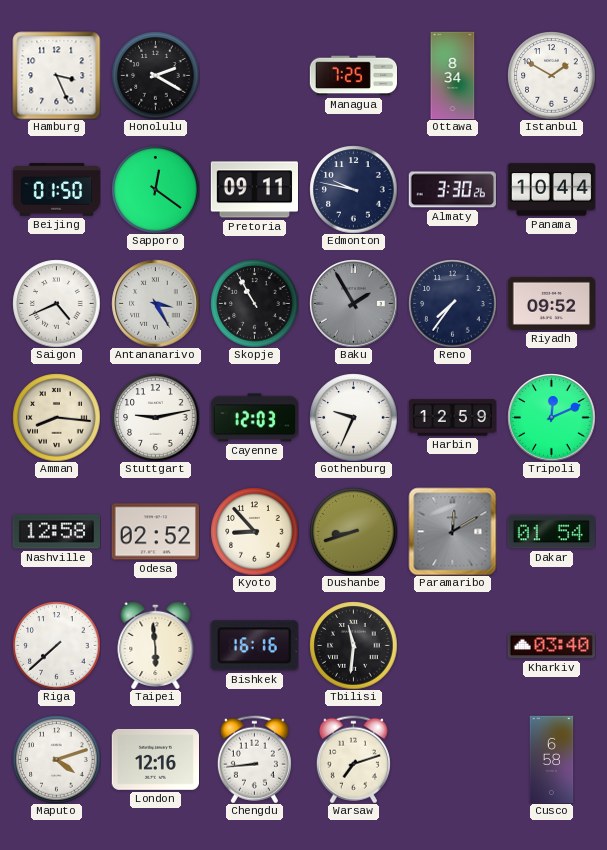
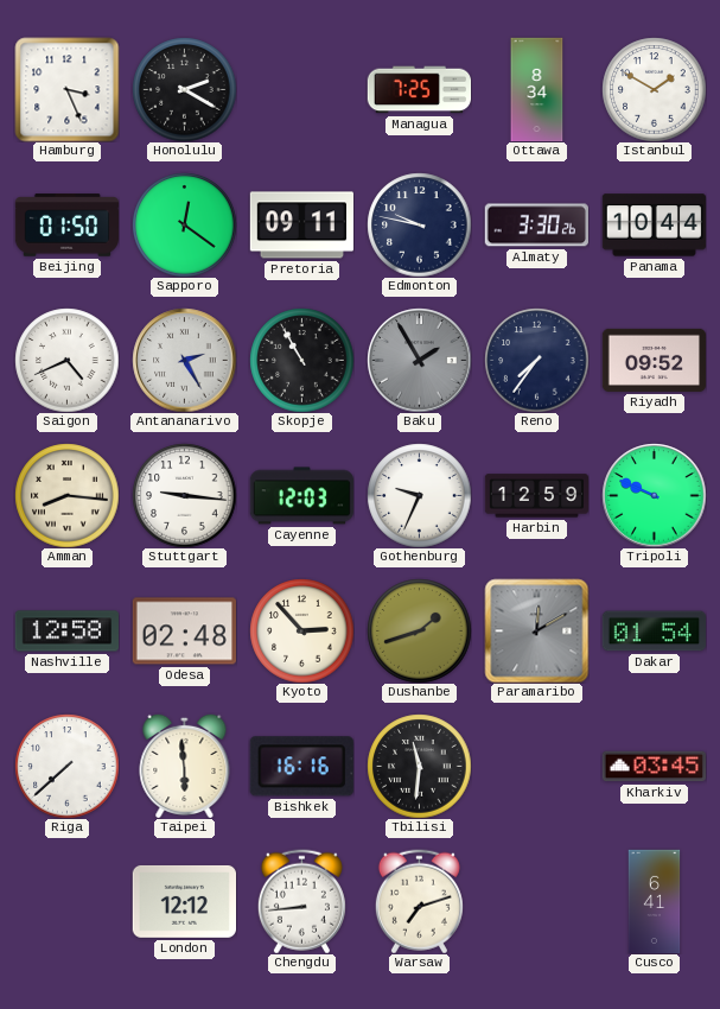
Antananarivo: 3:25 -> 2:25 (184, 360)
Stuttgart: 9:13 -> 9:16 (184, 495)
Tripoli: 12:11 -> 9:49 (654, 495)
Odesa: 02:52 -> 02:48 (184, 632)
Kyoto: 8:53 -> 2:53 (301, 630)
Dushanbe: 8:42 -> 1:42 (419, 630)
Kharkiv: 03:40 -> 03:45 (654, 767)
Maputo: 4:12 -> none (56, 759)
London: 12:16 -> 12:12 (184, 901)
Cusco: 6:58 -> 6:41 (655, 901)
